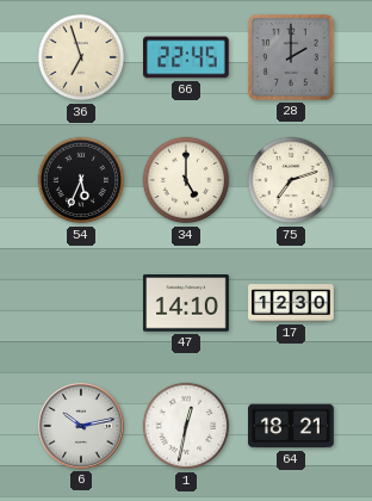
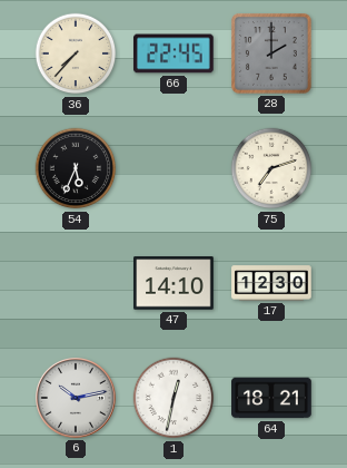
36: 6:57 -> 7:37 (76, 53)
34: 5:00 -> none (186, 180)
